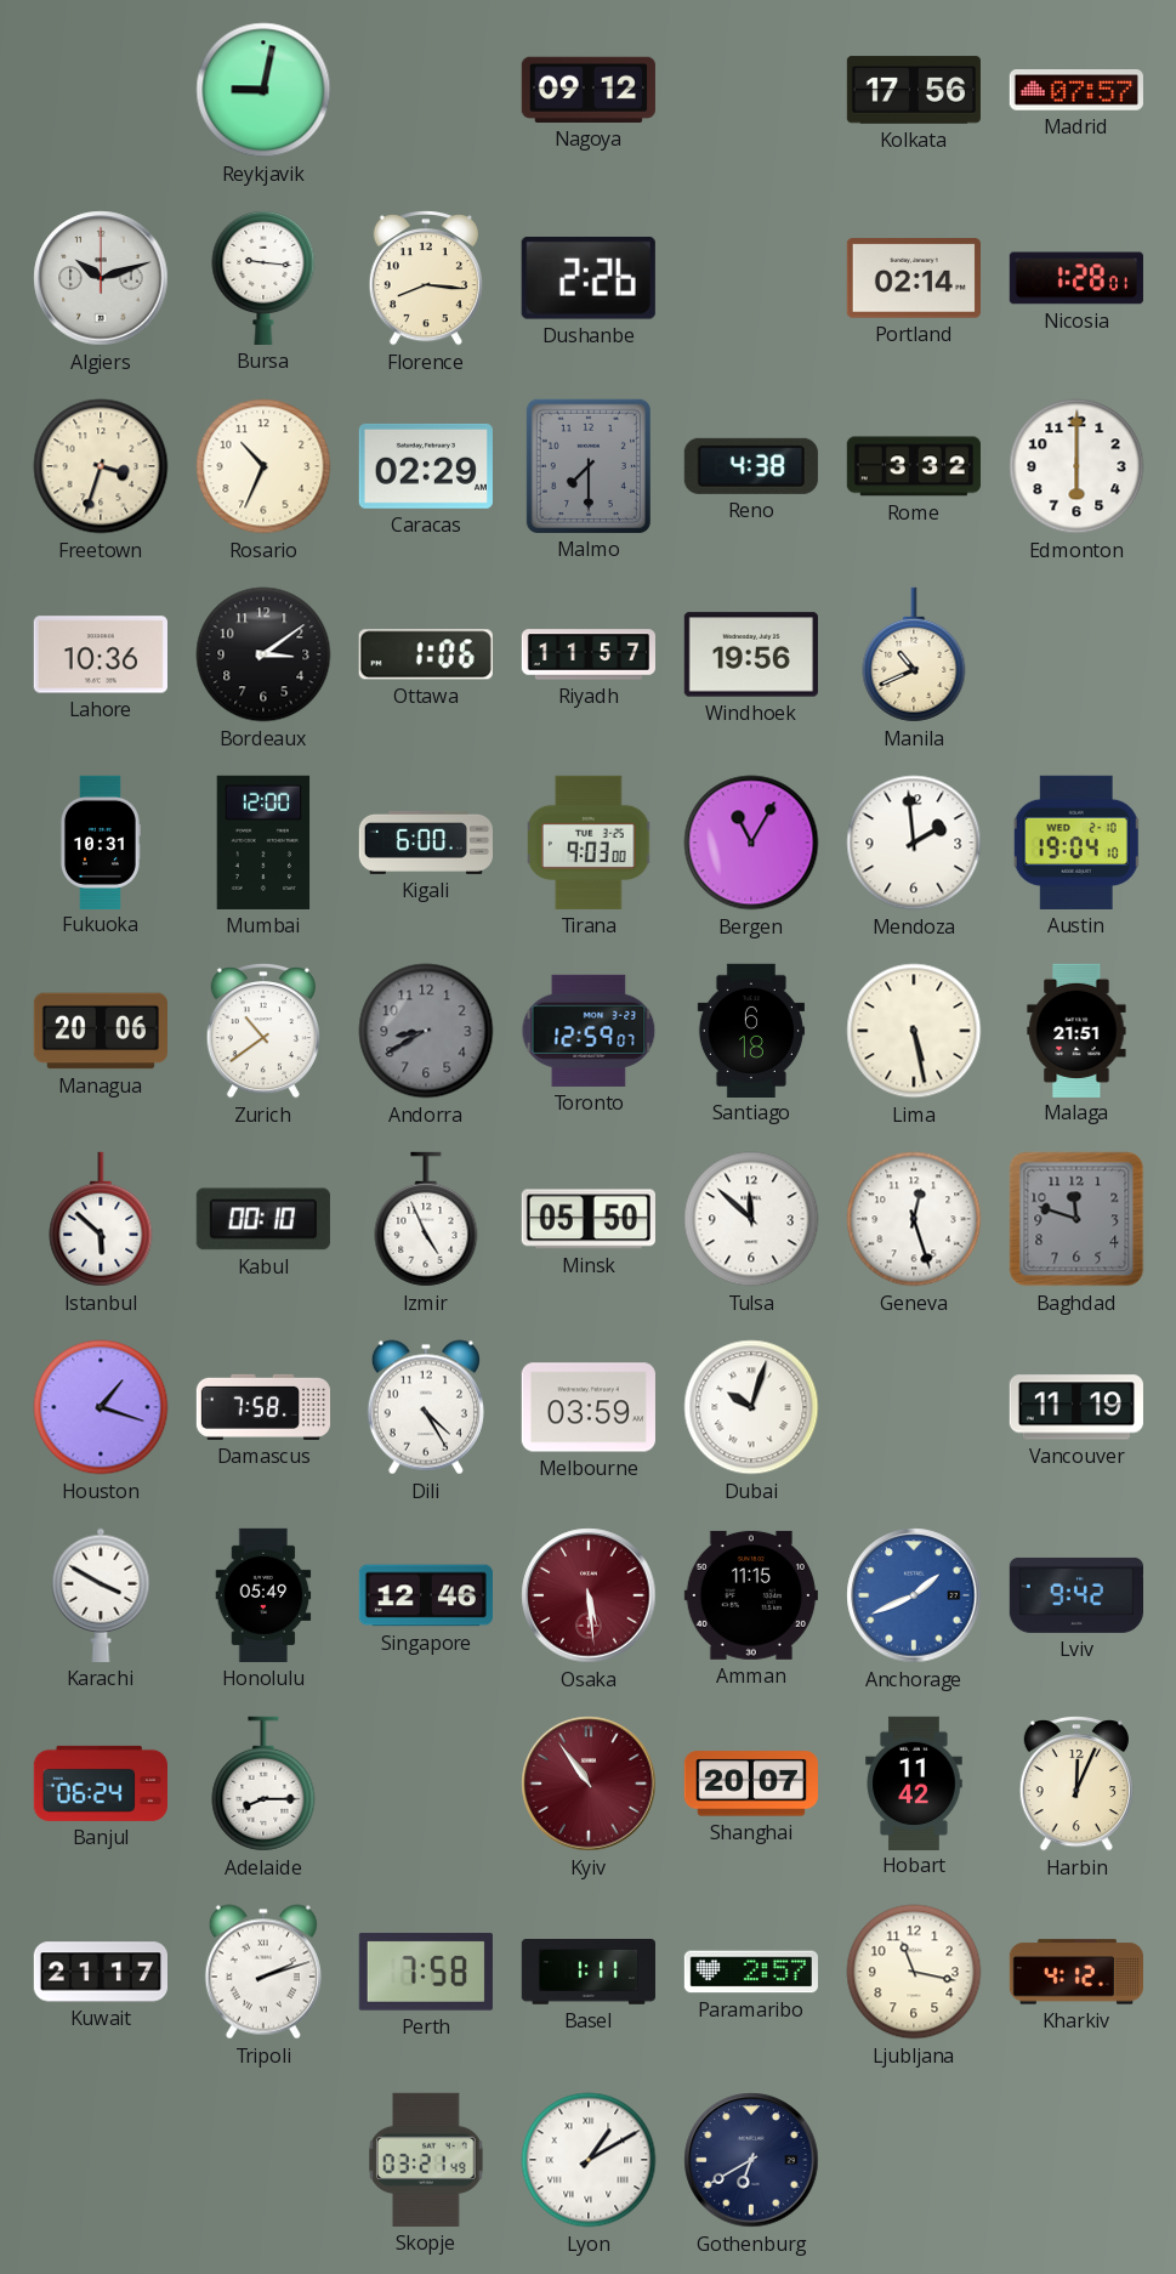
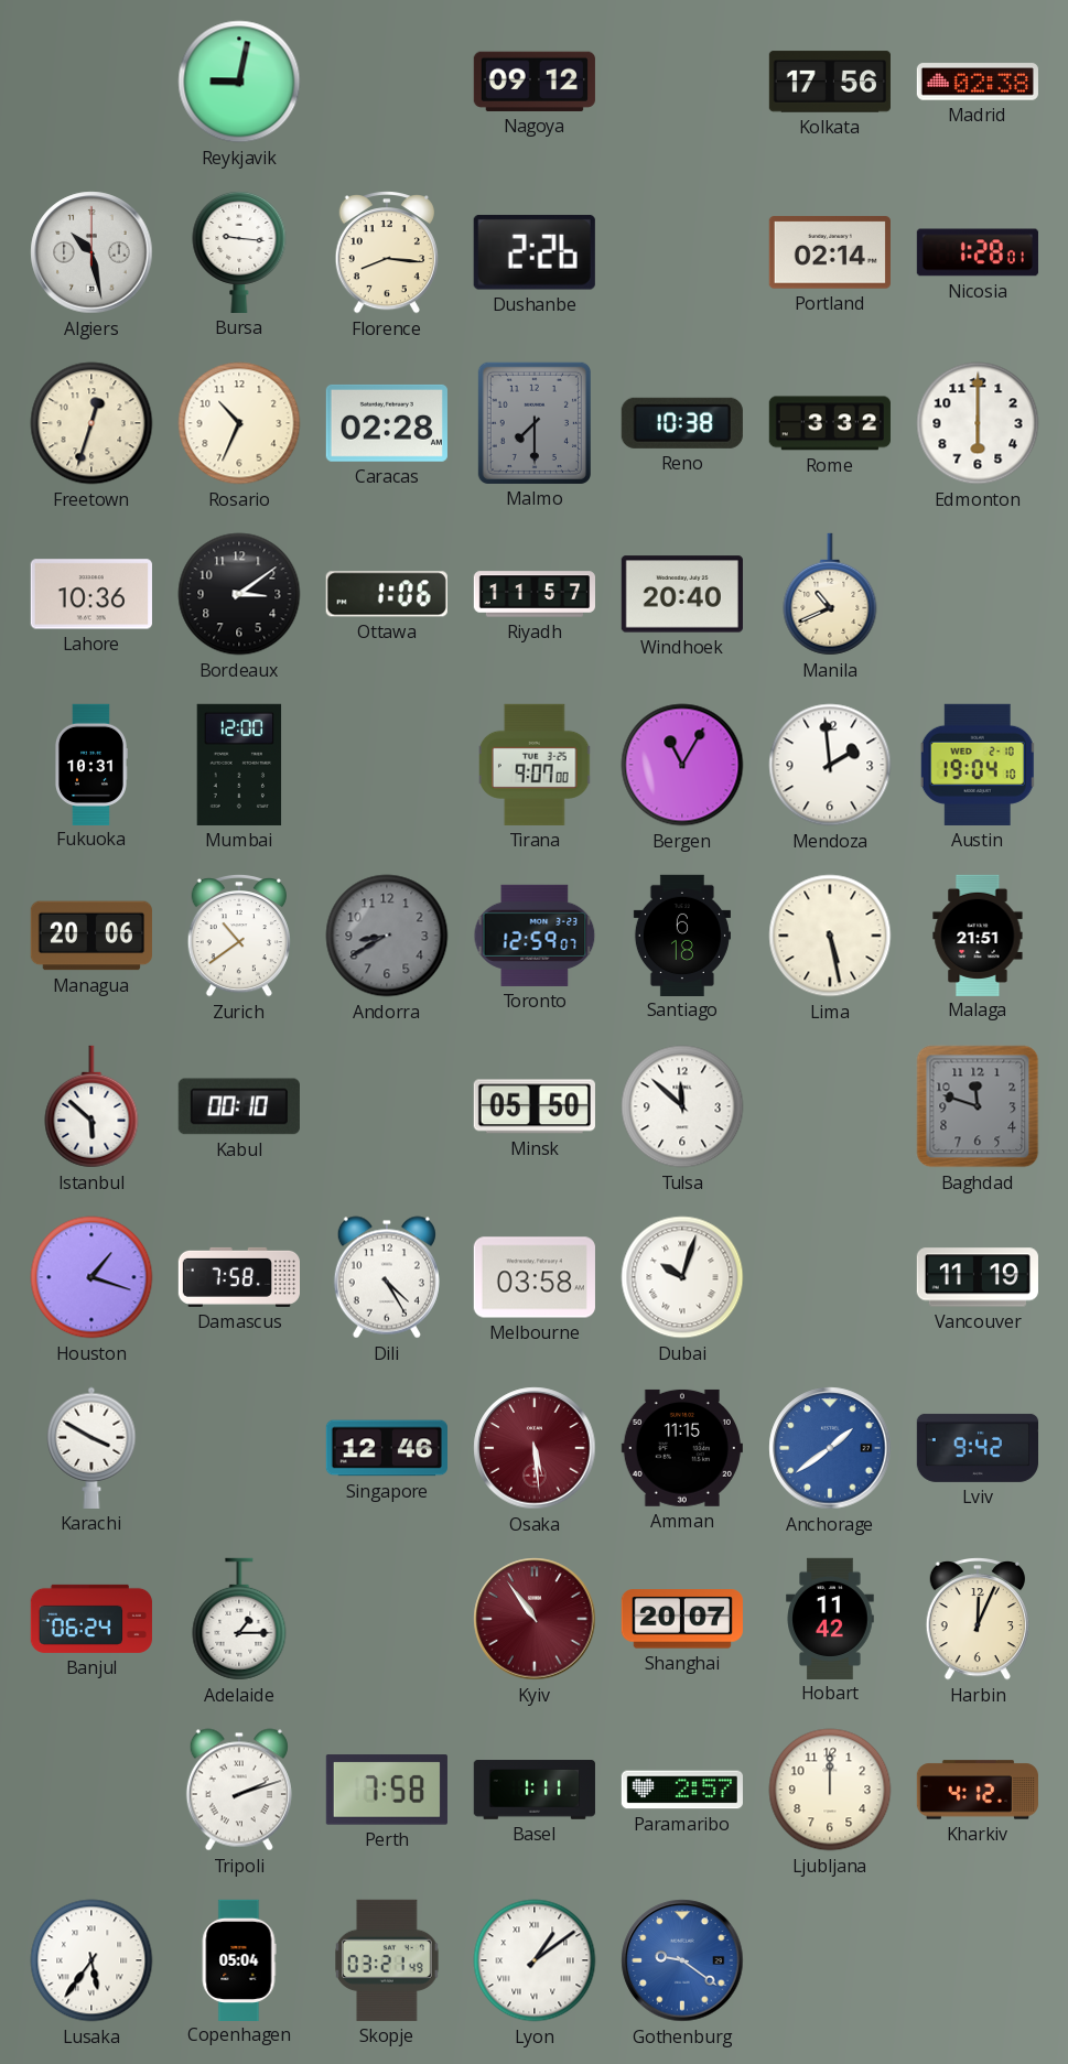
Madrid: 07:57 -> 02:38 (978, 82)
Algiers: 10:12 -> 10:28 (91, 252)
Freetown: 3:33 -> 12:33 (91, 423)
Caracas: 02:29 -> 02:28 (387, 423)
Reno: 4:38 -> 10:38 (682, 423)
Windhoek: 19:56 -> 20:40 (682, 594)
Kigali: 6:00 -> none (425, 843)
Tirana: 9:03 -> 9:07 (536, 765)
Izmir: 4:56 -> none (426, 1219)
Geneva: 12:27 -> none (914, 1219)
Melbourne: 03:59 -> 03:58 (535, 1277)
Honolulu: 05:49 -> none (263, 1595)
Anchorage: 1:41 -> 1:39 (830, 1448)
Adelaide: 8:15 -> 1:15 (239, 1619)
Kuwait: 21:17 -> none (100, 1972)
Ljubljana: 11:17 -> 12:00 (830, 1790)
Lusaka: none -> 5:36 (91, 1960)
Copenhagen: none -> 05:04 (239, 1959)
Lyon: 1:10 -> 1:09 (535, 1960)
Gothenburg: 6:40 -> 9:21 (682, 1960)
Gothenburg dial: navy -> blue (682, 1960)
